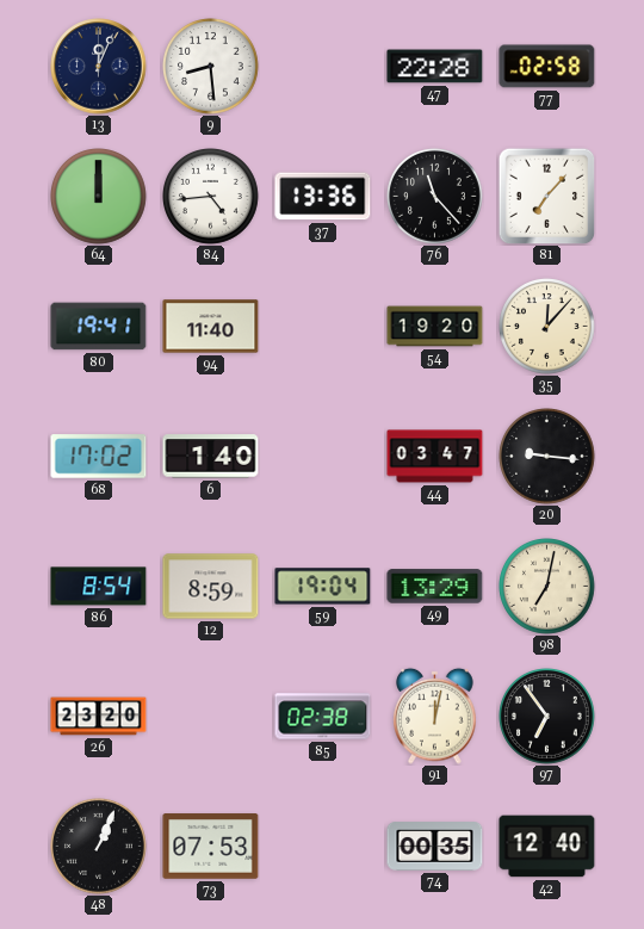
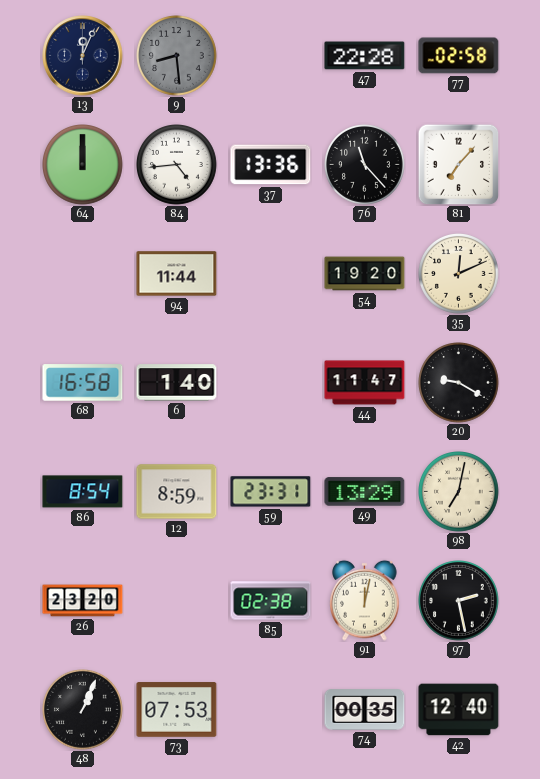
9 dial: white -> grey (177, 56)
80: 19:41 -> none (99, 327)
94: 11:40 -> 11:44 (177, 274)
35: 12:07 -> 12:11 (459, 274)
68: 17:02 -> 16:58 (83, 383)
44: 03:47 -> 11:47 (365, 383)
20: 9:16 -> 9:20 (459, 383)
59: 19:04 -> 23:31 (271, 492)
97: 6:54 -> 2:28 (459, 601)
